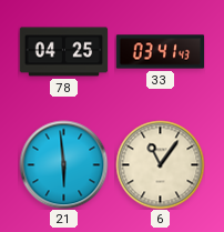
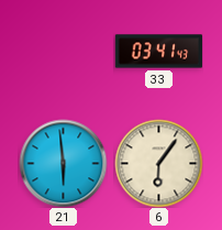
78: 04:25 -> none (63, 52)
6: 11:06 -> 6:06 (158, 163)
